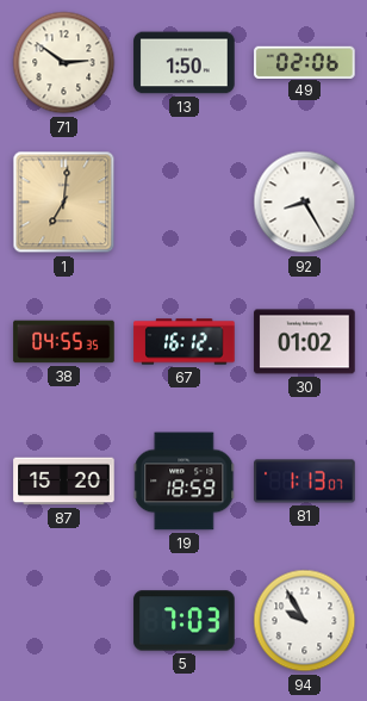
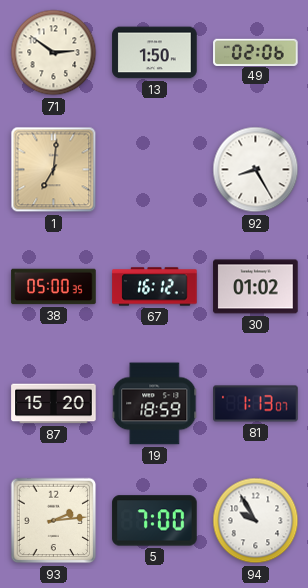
38: 04:55 -> 05:00 (54, 287)
93: none -> 2:14 (54, 521)
5: 7:03 -> 7:00 (155, 521)
